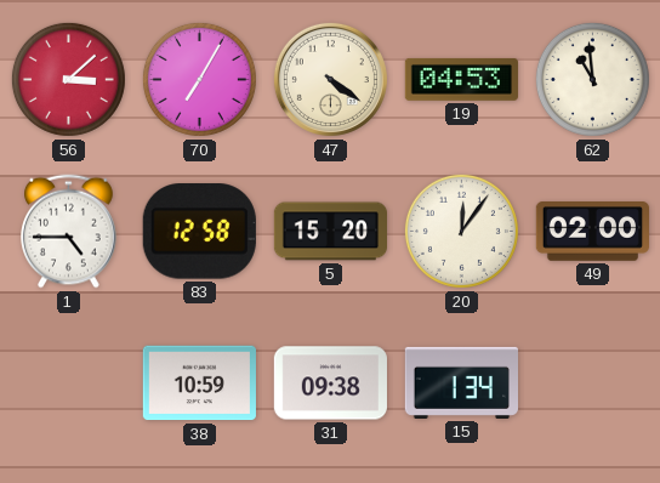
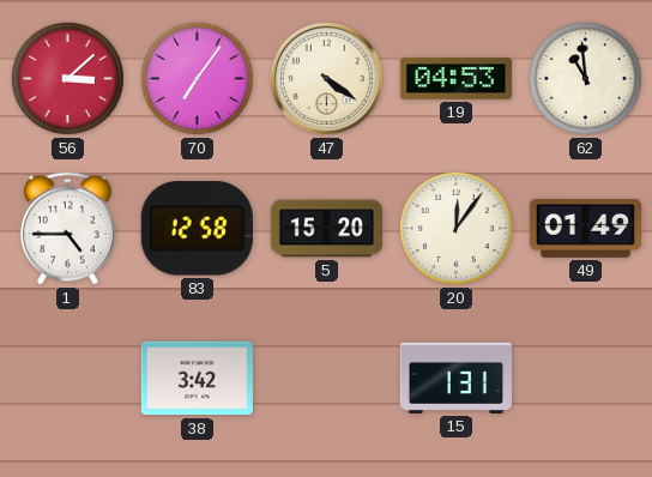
70: 7:05 -> 7:06 (197, 78)
49: 02:00 -> 01:49 (585, 229)
38: 10:59 -> 3:42 (197, 379)
31: 09:38 -> none (330, 383)
15: 1:34 -> 1:31 (455, 378)
